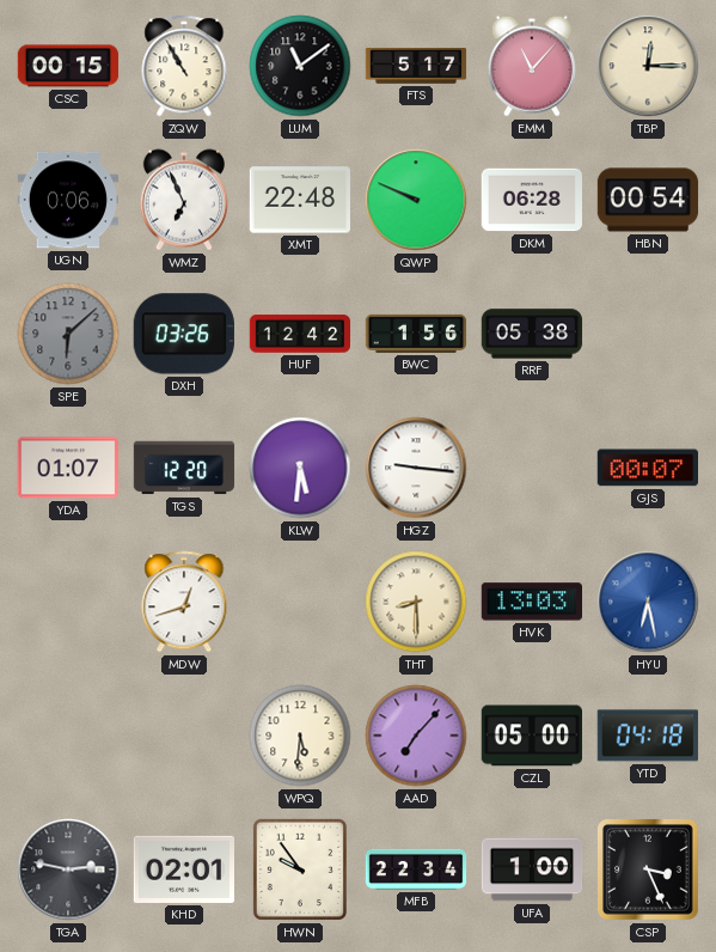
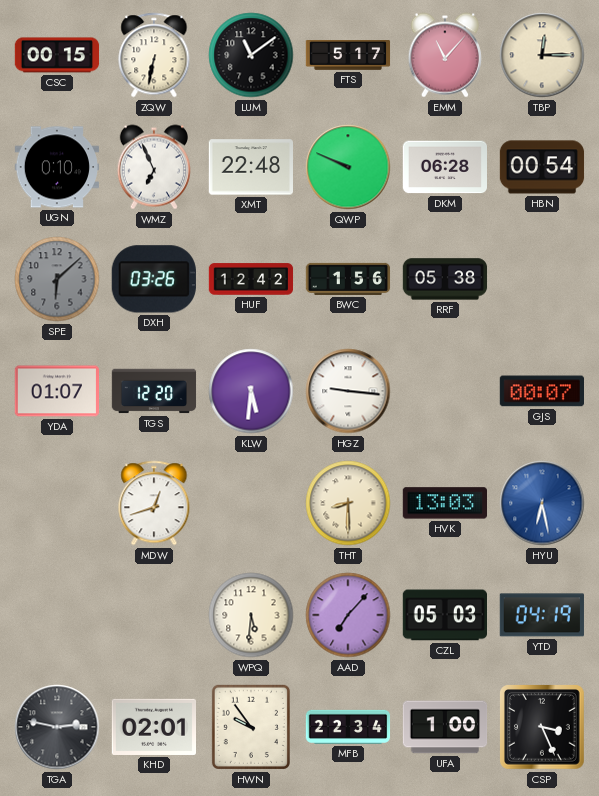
ZQW: 10:55 -> 6:32 (154, 55)
UGN: 0:06 -> 0:10 (56, 167)
CZL: 05:00 -> 05:03 (444, 615)
YTD: 04:18 -> 04:19 (542, 615)
